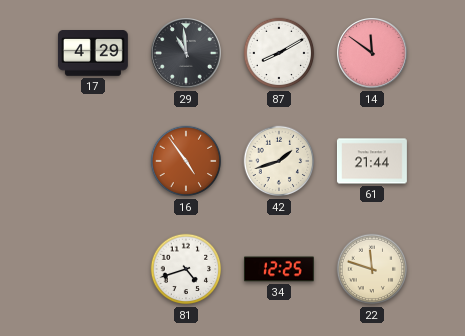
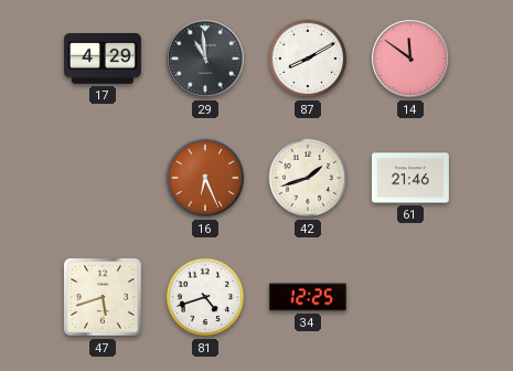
16: 4:54 -> 6:26 (205, 178)
61: 21:44 -> 21:46 (410, 178)
47: none -> 5:42 (103, 297)
22: 11:48 -> none (372, 269)
